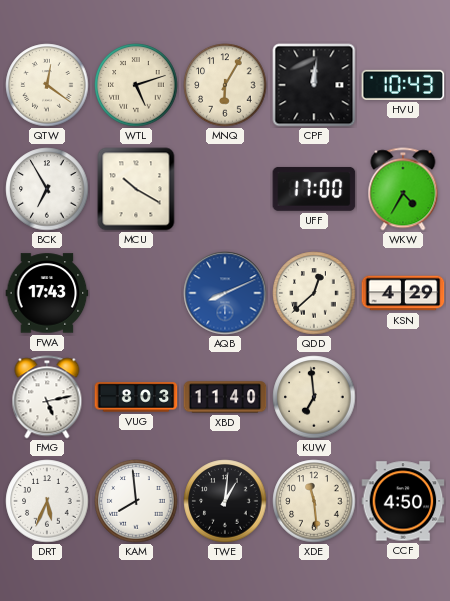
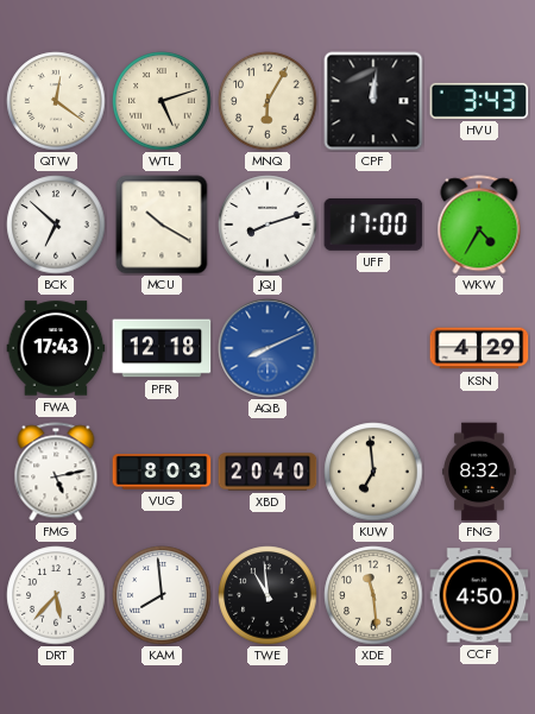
HVU: 10:43 -> 3:43 (479, 101)
BCK: 6:55 -> 6:52 (56, 225)
JQJ: none -> 8:12 (267, 225)
PFR: none -> 12:18 (162, 348)
QDD: 12:38 -> none (314, 293)
XBD: 11:40 -> 20:40 (267, 472)
FNG: none -> 8:32 (479, 472)
DRT: 5:34 -> 5:37 (56, 595)
TWE: 1:01 -> 10:59 (267, 595)
